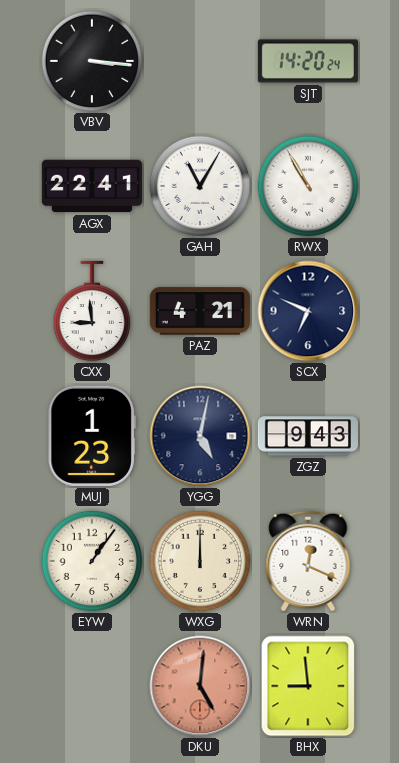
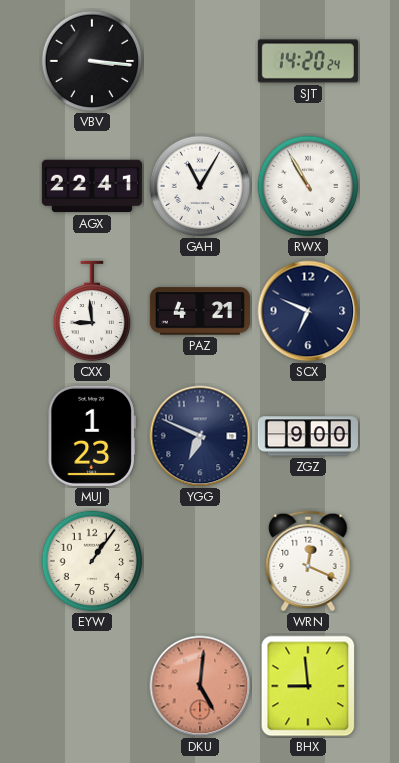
YGG: 5:02 -> 6:49 (200, 436)
ZGZ: 9:43 -> 9:00 (308, 436)
WXG: 12:00 -> none (200, 561)
